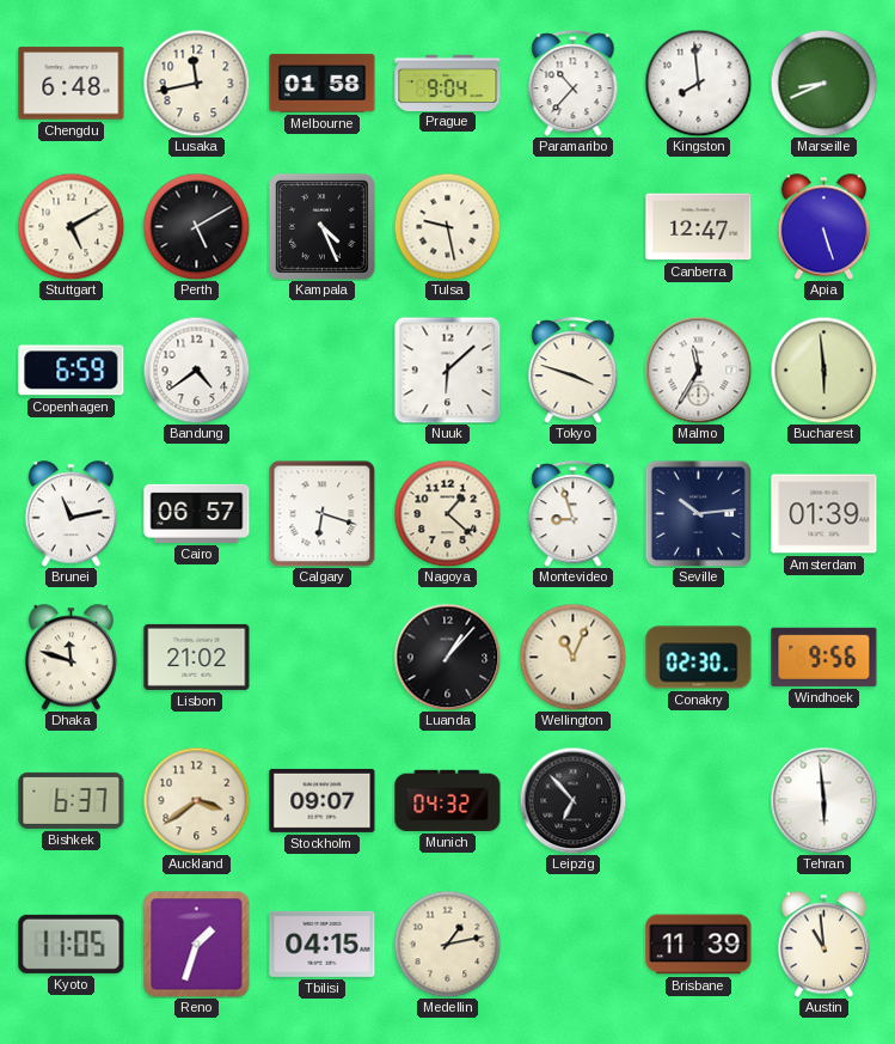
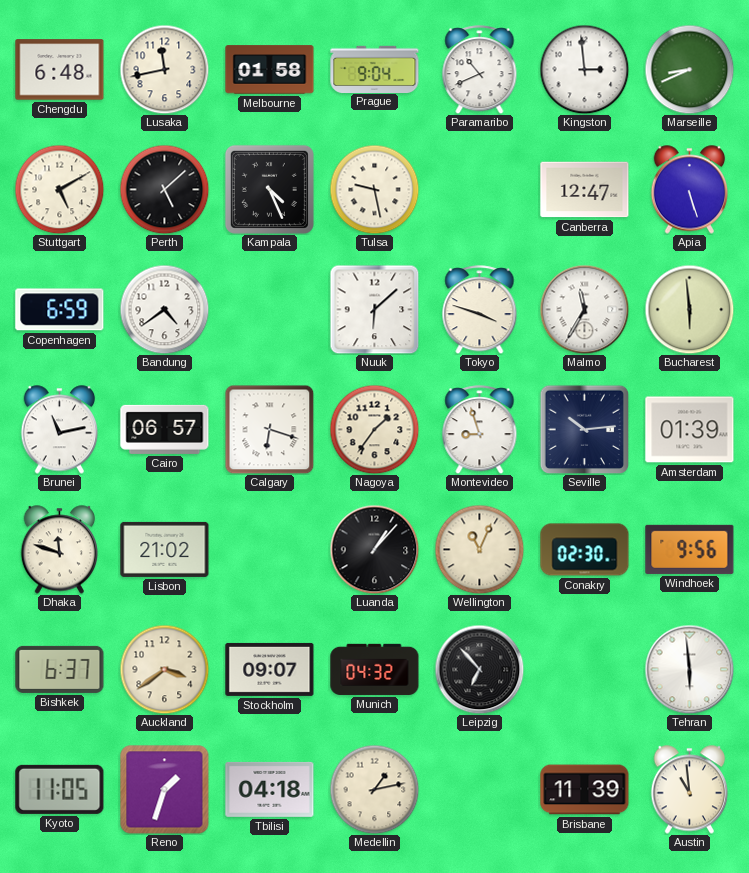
Paramaribo: 10:37 -> 10:41 (480, 70)
Kingston: 7:59 -> 2:59 (584, 69)
Perth: 5:10 -> 5:08 (164, 189)
Nagoya: 1:22 -> 1:36 (374, 429)
Tbilisi: 04:15 -> 04:18 (270, 789)
